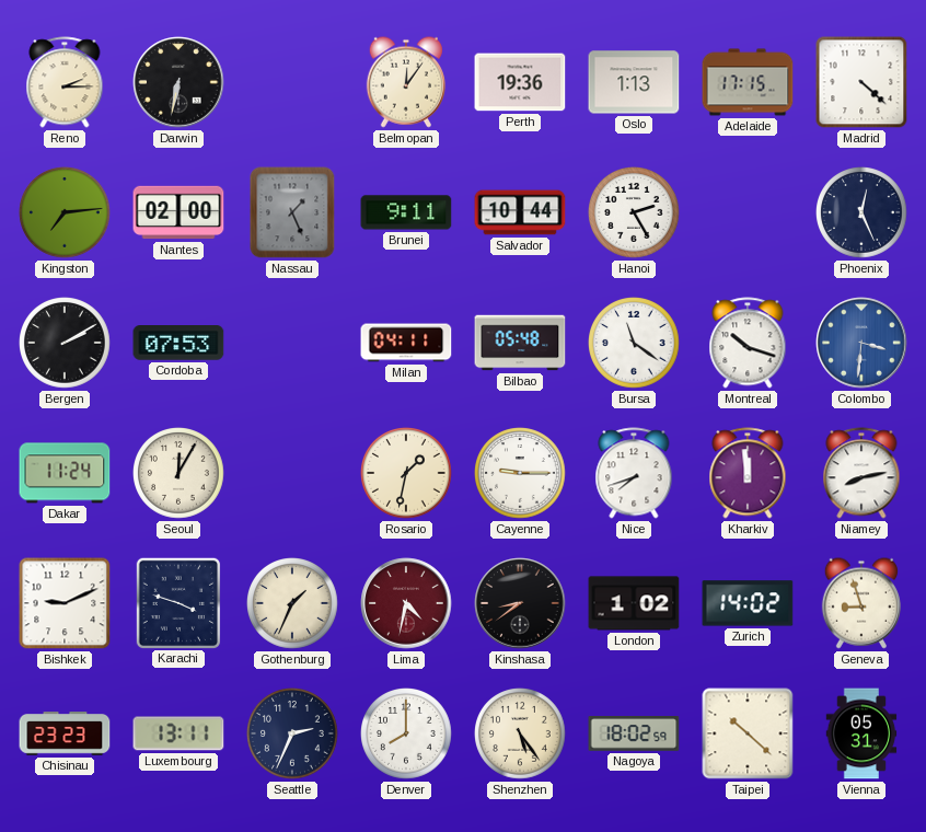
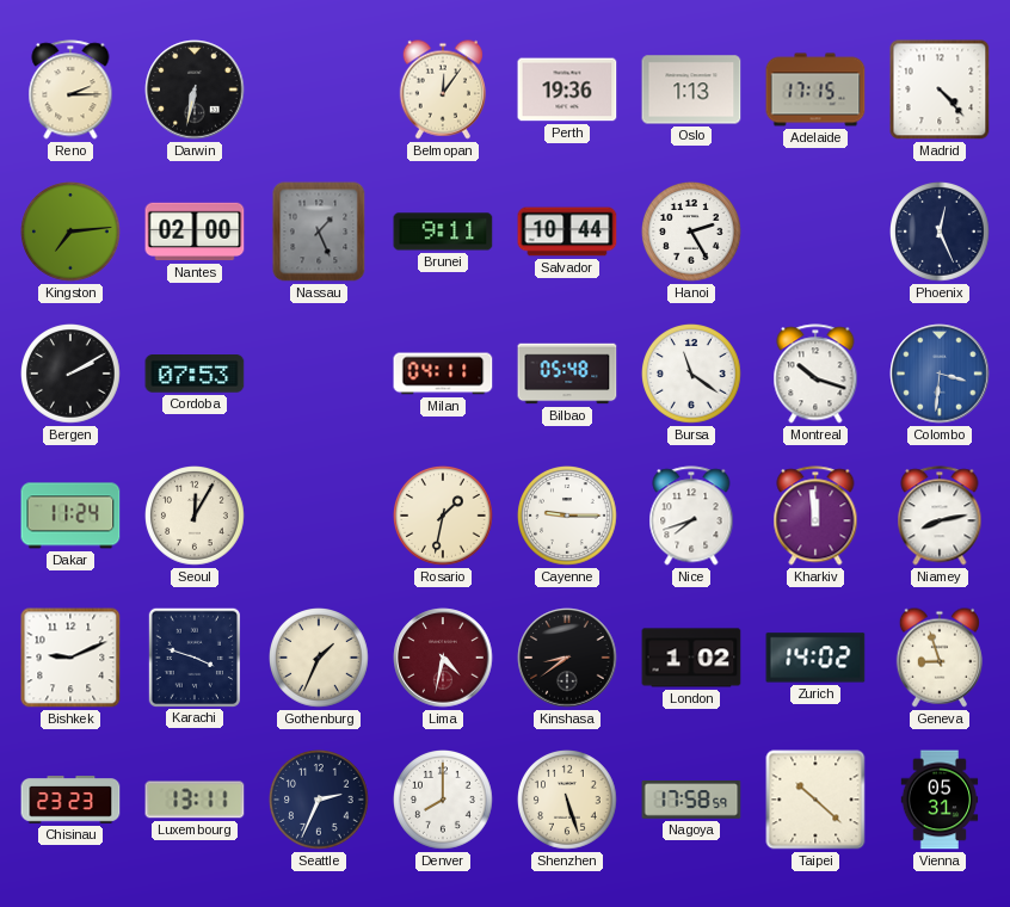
Madrid: 4:22 -> 4:23 (940, 90)
Shenzhen: 5:24 -> 5:27 (568, 801)
Nagoya: 18:02 -> 17:58 (691, 801)
